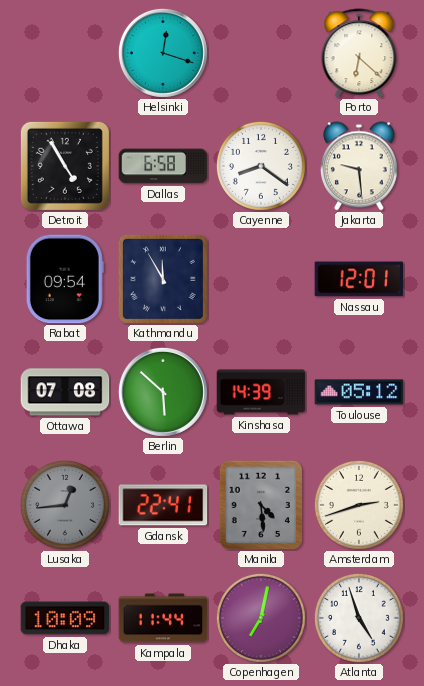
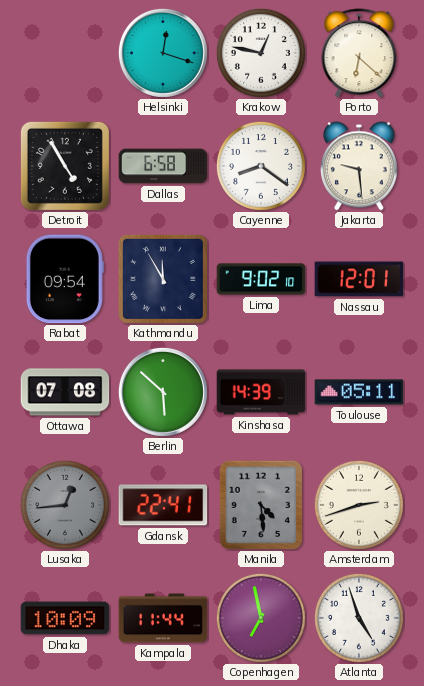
Krakow: none -> 12:47 (261, 53)
Lima: none -> 9:02 (261, 279)
Toulouse: 05:12 -> 05:11 (359, 392)
Copenhagen: 7:02 -> 6:58 (261, 618)
